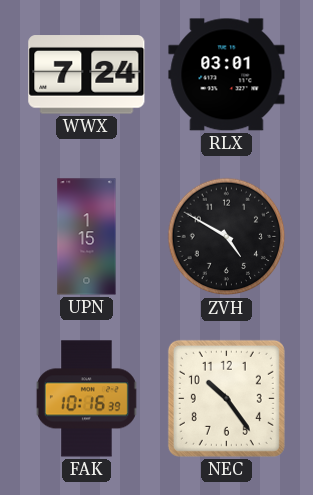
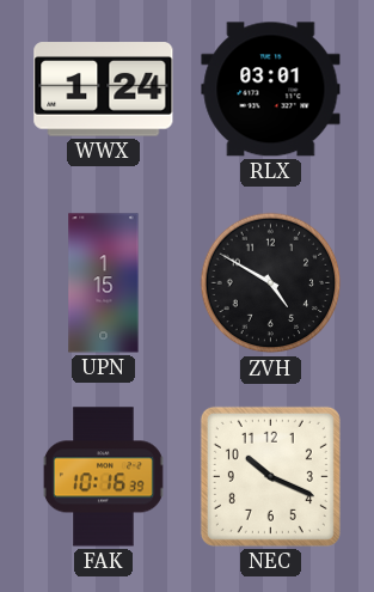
WWX: 7:24 -> 1:24 (104, 90)
NEC: 10:24 -> 10:19 (270, 476)
